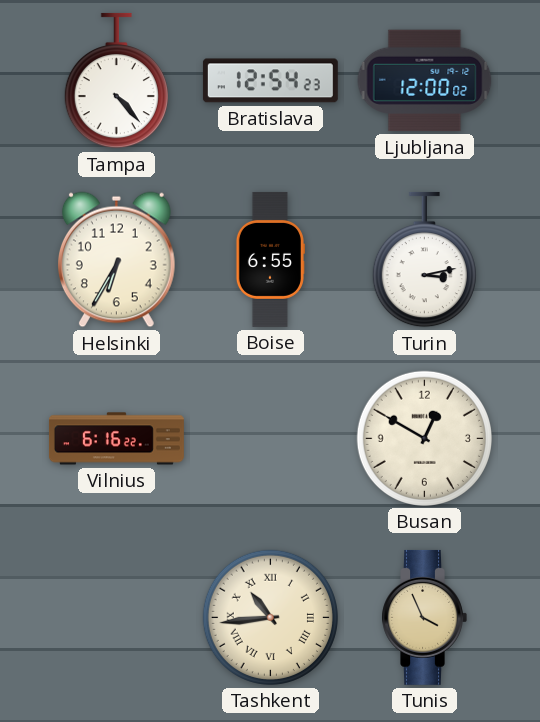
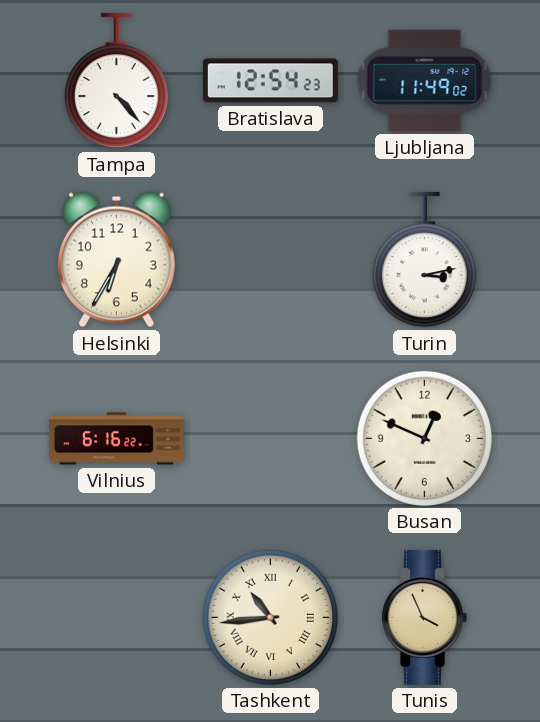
Ljubljana: 12:00 -> 11:49 (425, 81)
Boise: 6:55 -> none (270, 259)
Busan: 12:50 -> 12:49 (424, 438)
